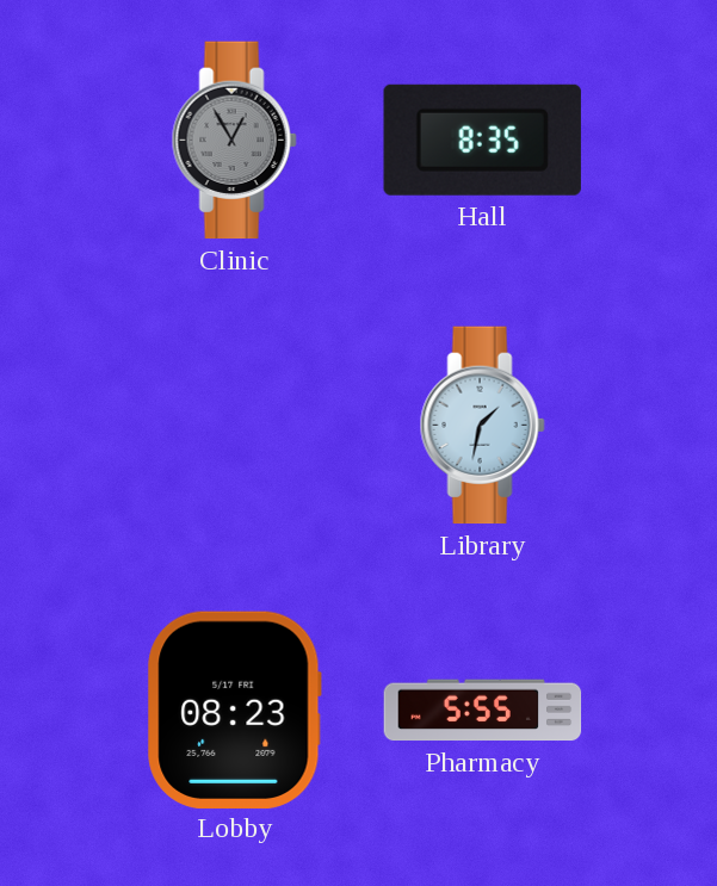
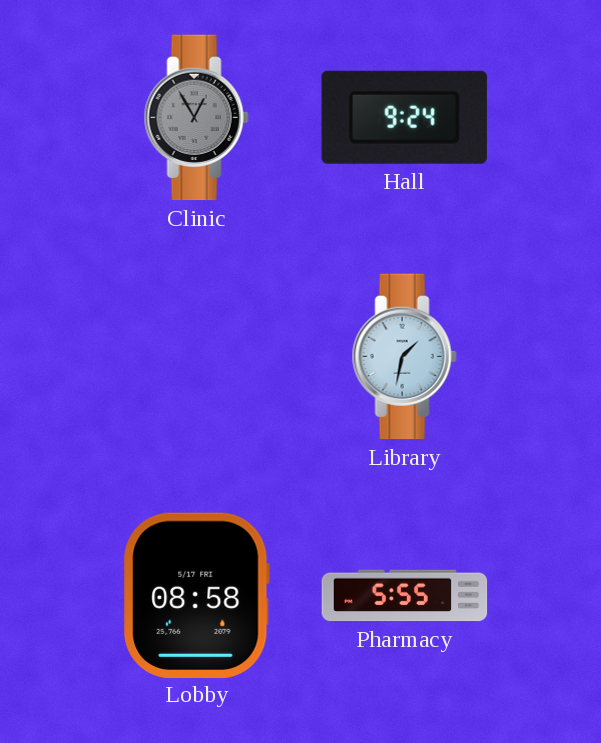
Hall: 8:35 -> 9:24 (404, 117)
Lobby: 08:23 -> 08:58 (196, 595)
